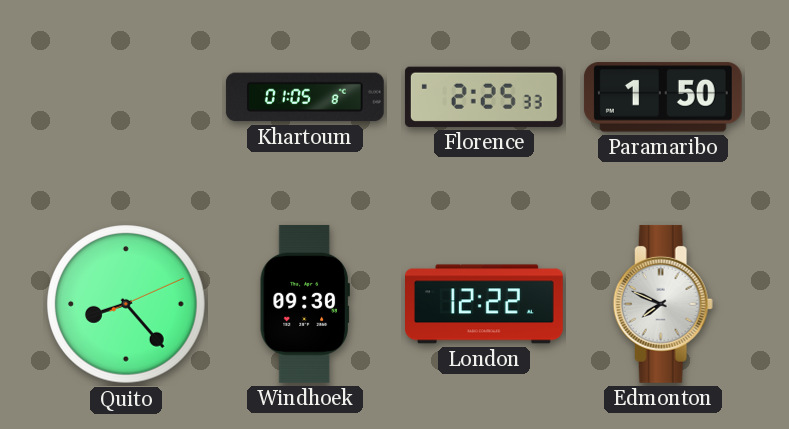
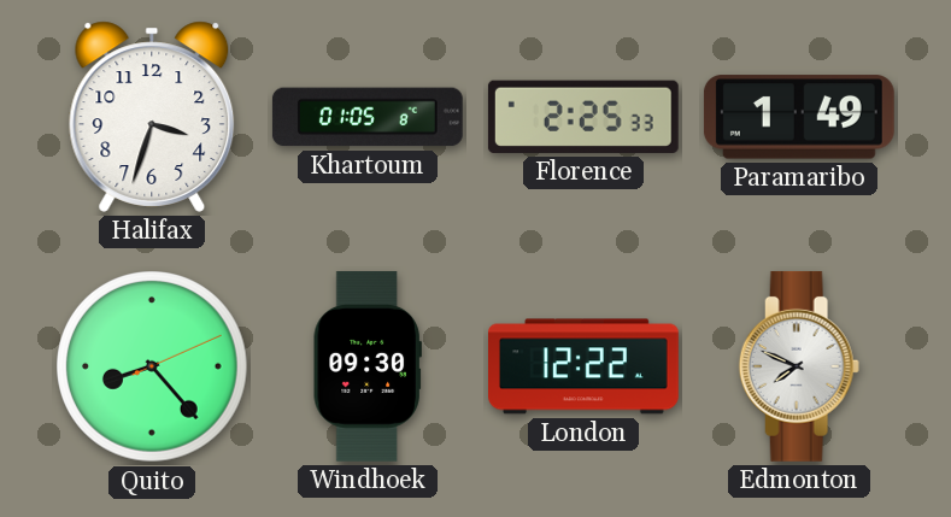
Halifax: none -> 3:33 (152, 117)
Paramaribo: 1:50 -> 1:49 (799, 117)
